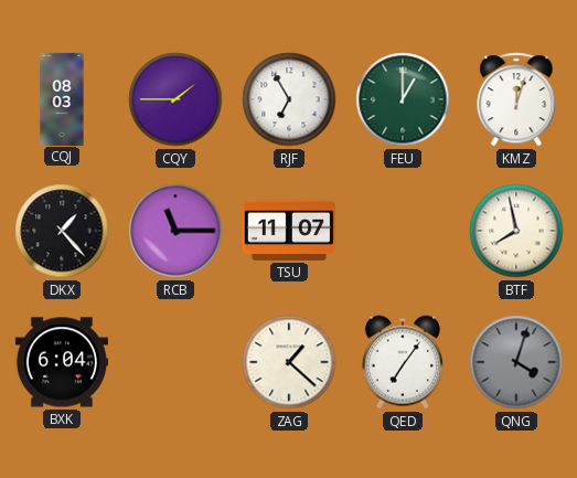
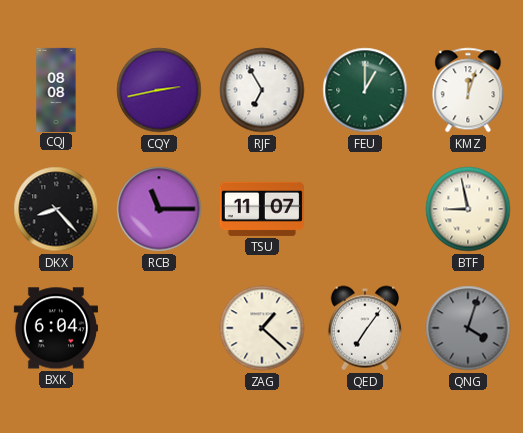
CQJ: 08:03 -> 08:08 (56, 89)
CQY: 1:45 -> 2:43 (159, 90)
DKX: 1:23 -> 8:23 (56, 209)
BTF: 7:58 -> 8:58 (468, 209)
